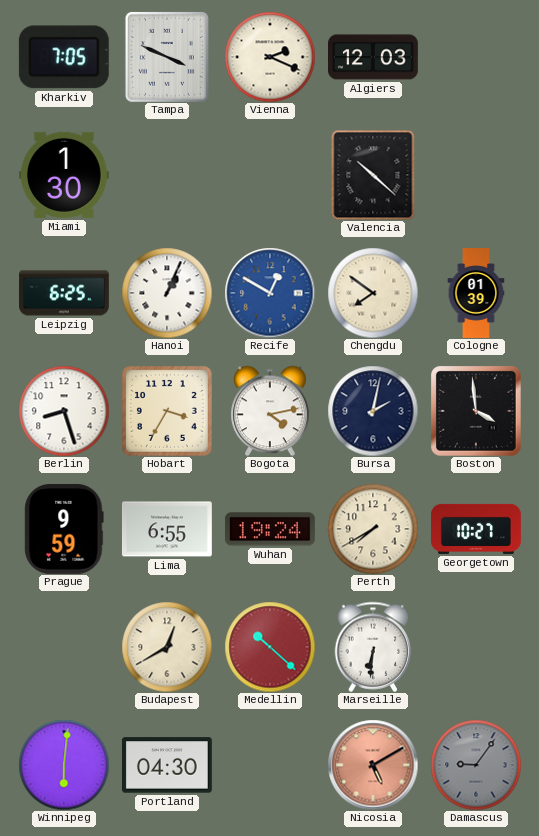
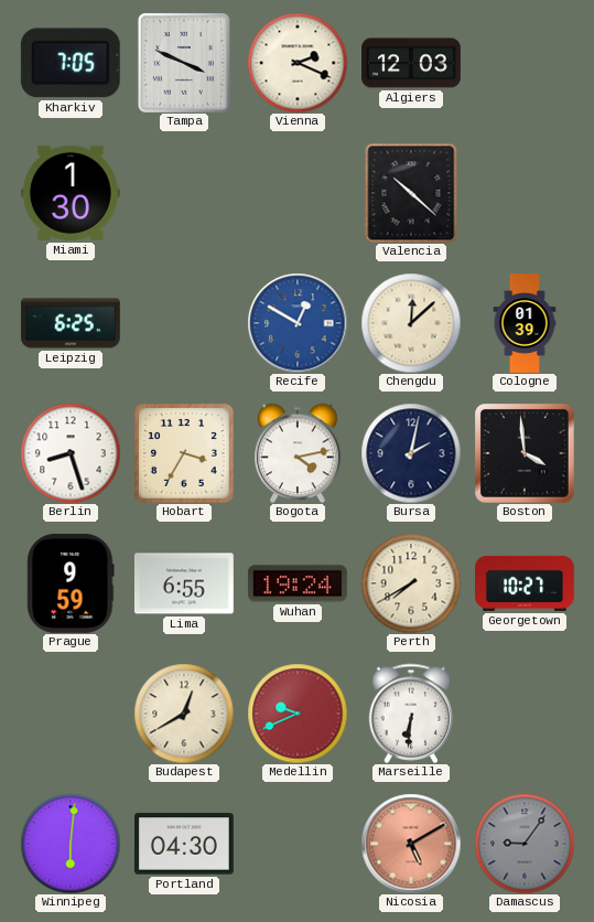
Hanoi: 1:04 -> none (167, 293)
Chengdu: 7:51 -> 12:08 (411, 323)
Medellin: 10:22 -> 9:41 (298, 714)
